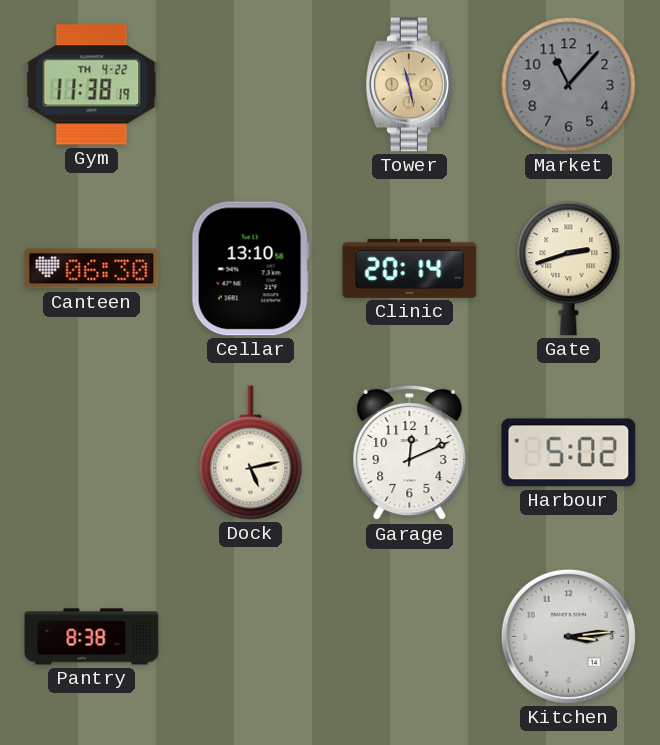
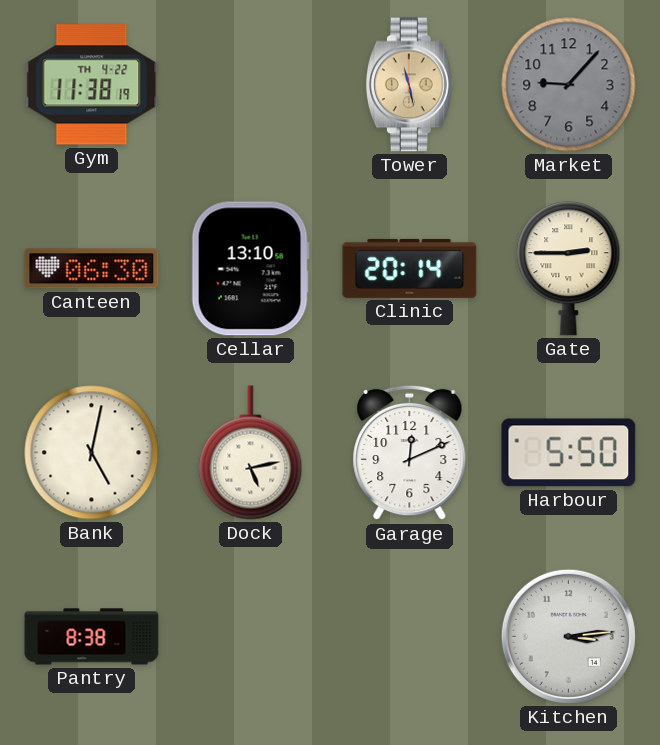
Market: 11:07 -> 9:07 (569, 85)
Gate: 2:42 -> 2:45 (569, 269)
Bank: none -> 5:02 (92, 453)
Harbour: 5:02 -> 5:50 (569, 453)
